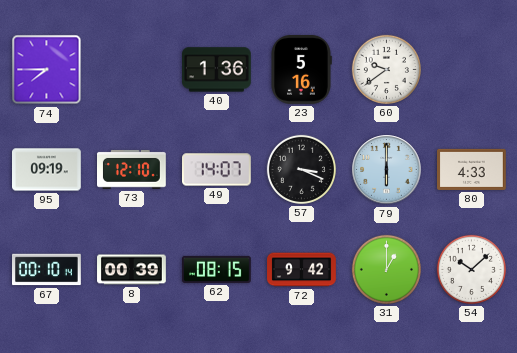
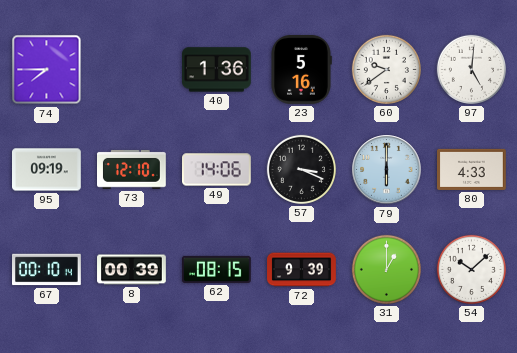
97: none -> 5:01 (471, 69)
49: 14:07 -> 14:06 (217, 170)
72: 9:42 -> 9:39 (302, 270)
